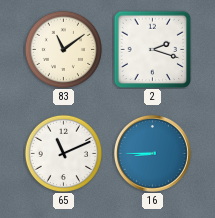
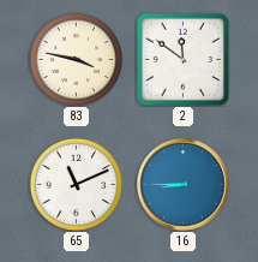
83: 11:09 -> 3:47 (76, 59)
2: 2:18 -> 11:51 (182, 59)
